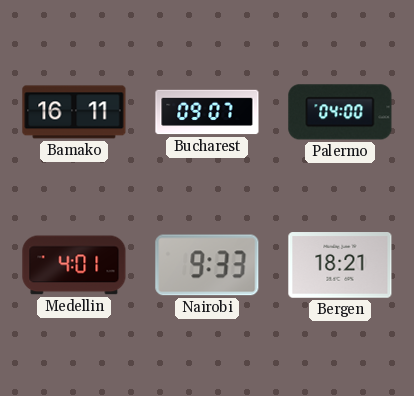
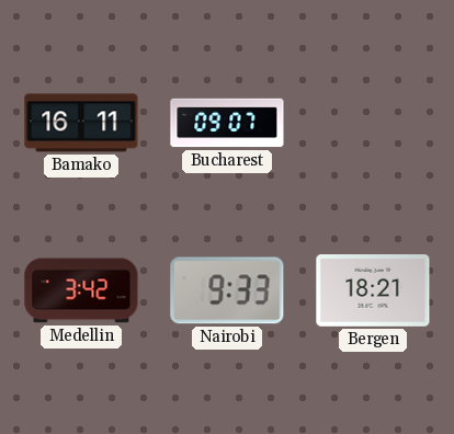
Palermo: 04:00 -> none (340, 112)
Medellin: 4:01 -> 3:42 (81, 290)
